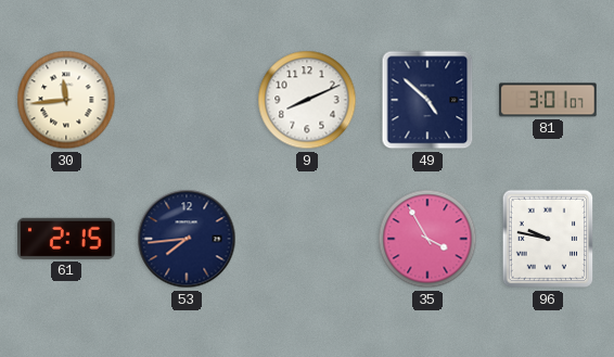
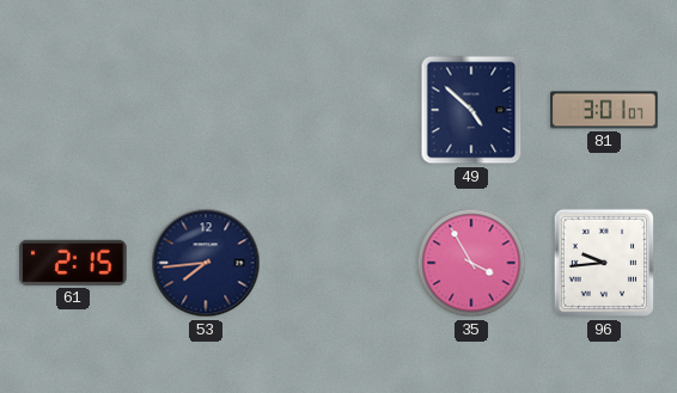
30: 11:44 -> none (66, 100)
9: 8:11 -> none (307, 100)
96: 9:47 -> 9:44 (604, 263)
